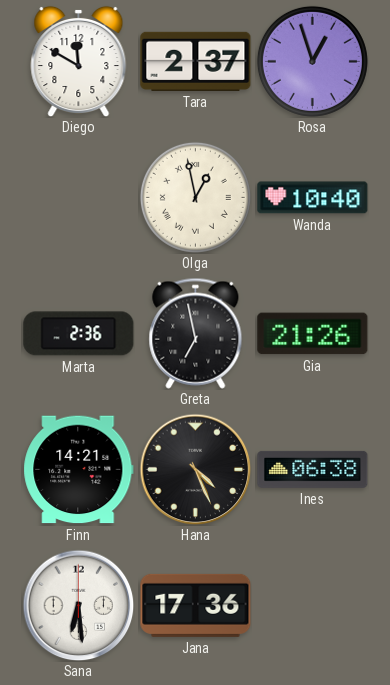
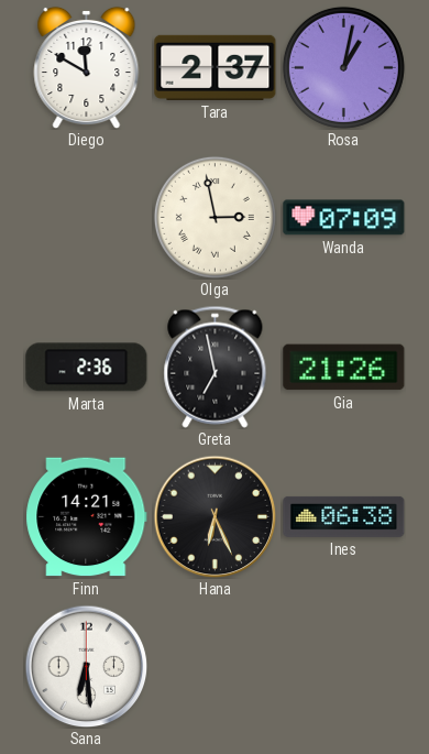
Rosa: 12:57 -> 1:02 (343, 67)
Olga: 12:58 -> 2:58 (215, 217)
Wanda: 10:40 -> 07:09 (344, 218)
Hana: 4:26 -> 6:26 (215, 516)
Jana: 17:36 -> none (196, 605)
